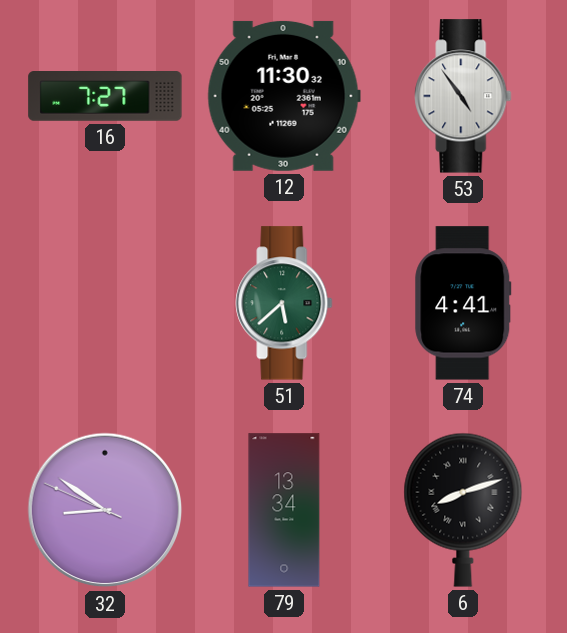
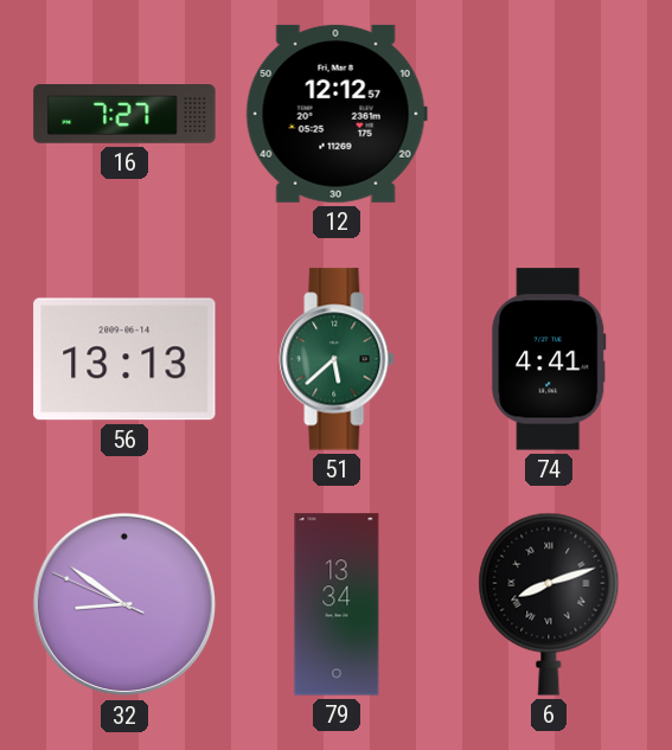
12: 11:30 -> 12:12 (337, 114)
53: 4:54 -> none (463, 96)
56: none -> 13:13 (124, 359)
